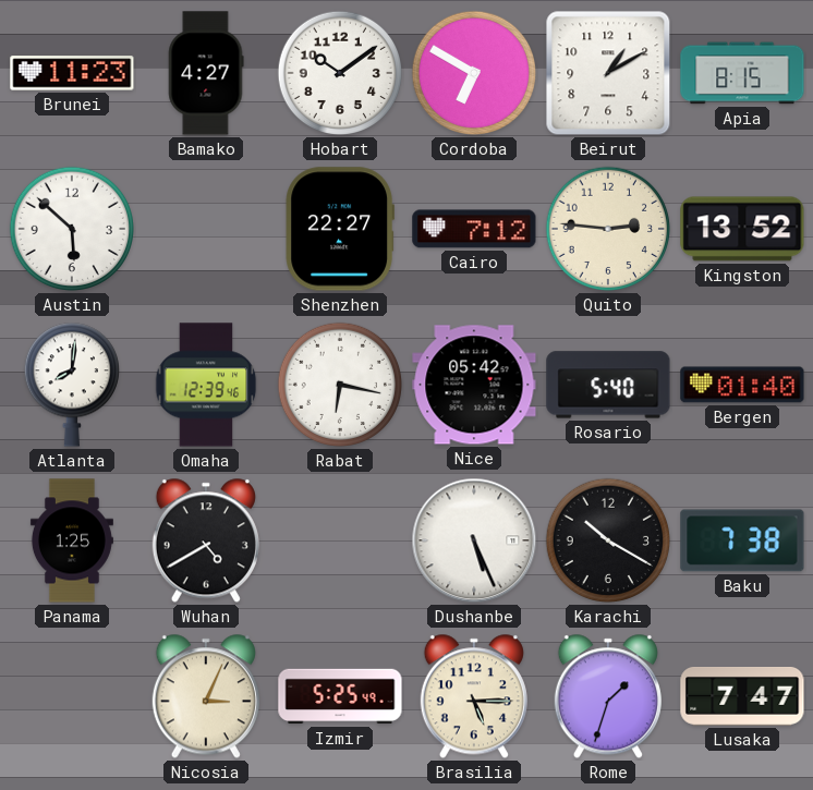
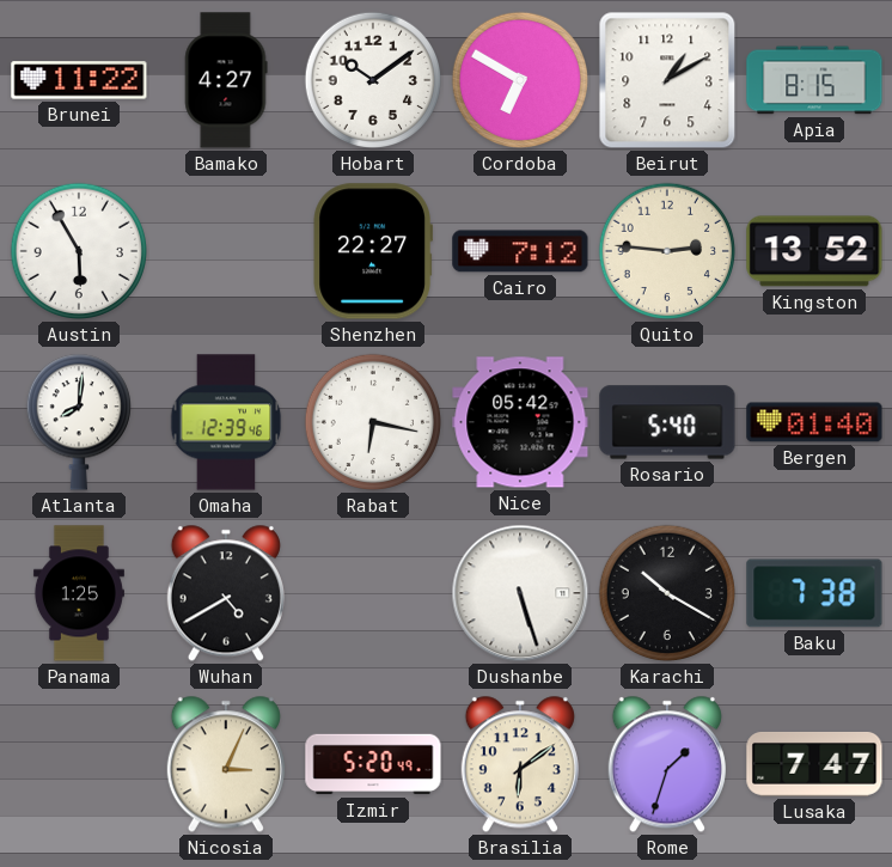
Brunei: 11:23 -> 11:22 (79, 80)
Austin: 5:52 -> 5:55 (79, 251)
Dushanbe: 5:26 -> 5:27 (520, 593)
Izmir: 5:25 -> 5:20 (373, 764)
Brasilia: 5:15 -> 6:09 (520, 764)
